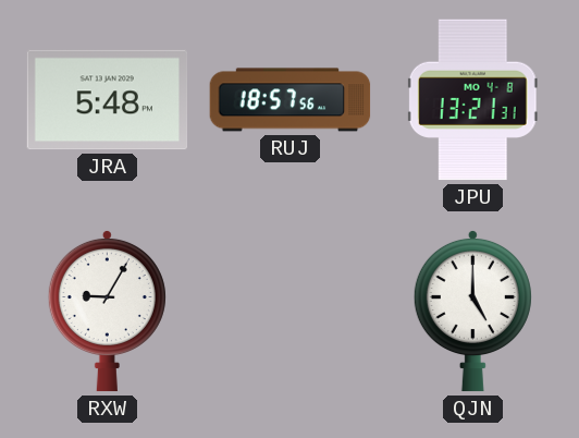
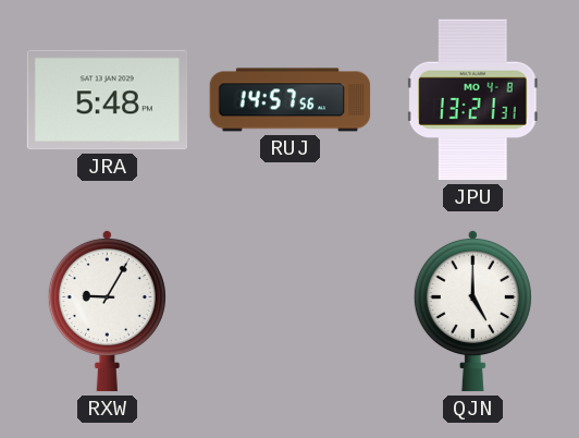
RUJ: 18:57 -> 14:57 (291, 100)
